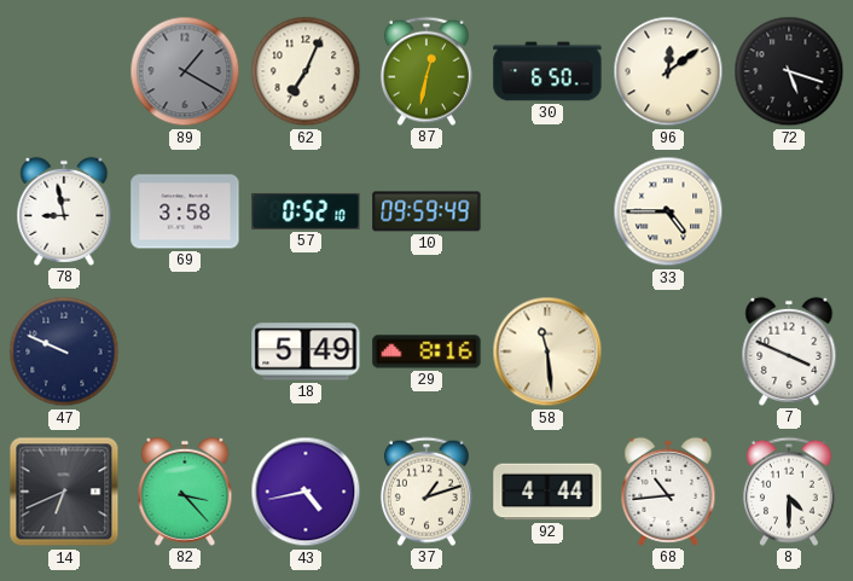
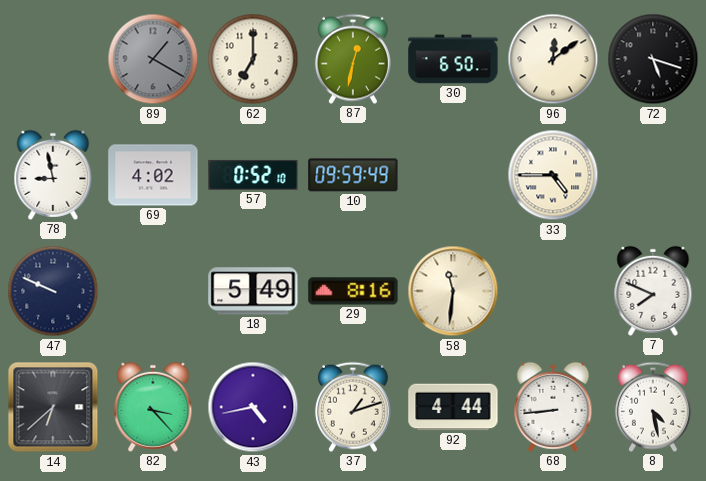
62: 7:04 -> 7:00 (253, 59)
69: 3:58 -> 4:02 (153, 175)
58: 11:29 -> 11:31 (453, 291)
7: 3:49 -> 7:49 (653, 291)
14: 6:41 -> 6:38 (53, 407)
68: 10:44 -> 8:44 (553, 407)
8: 4:30 -> 4:28 (653, 407)
